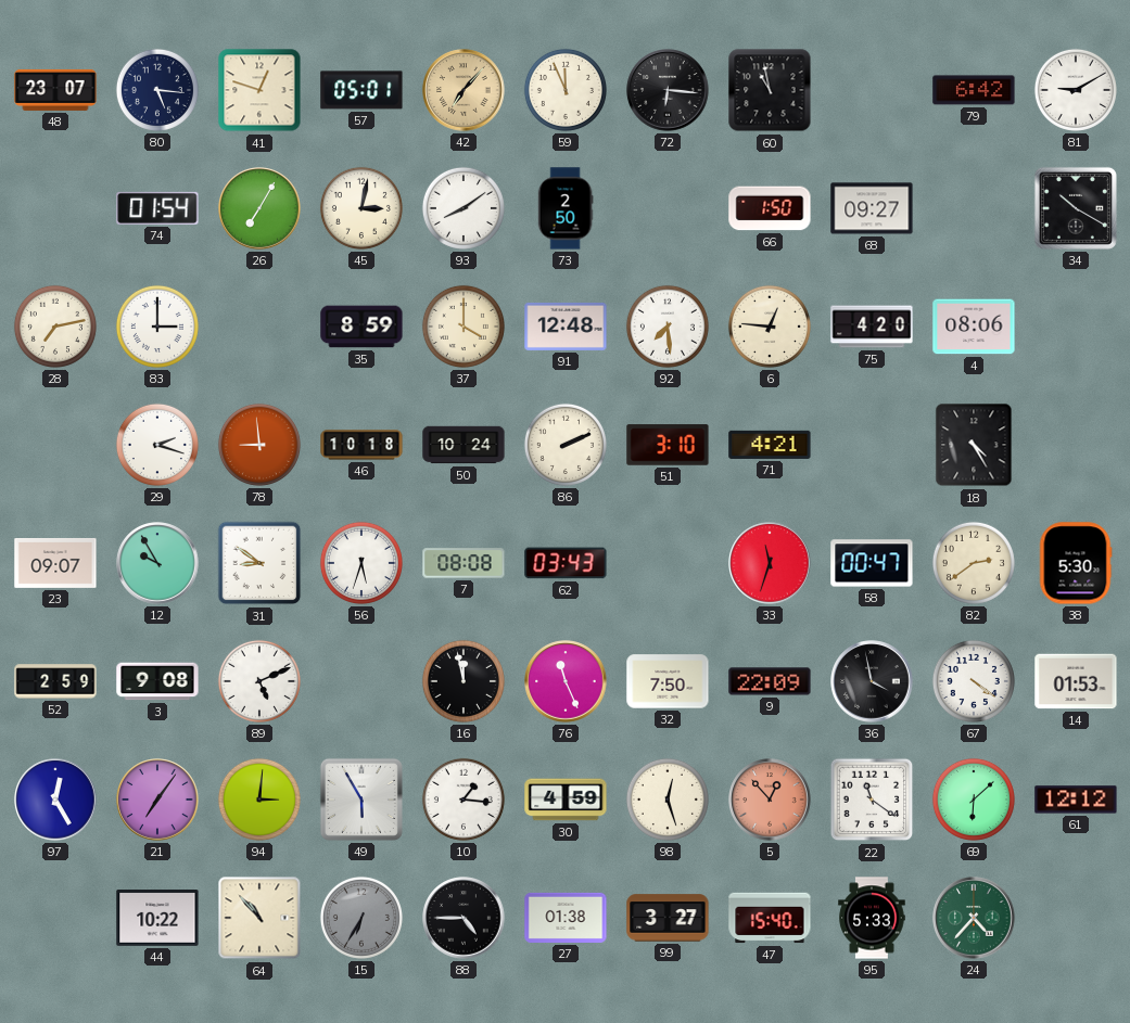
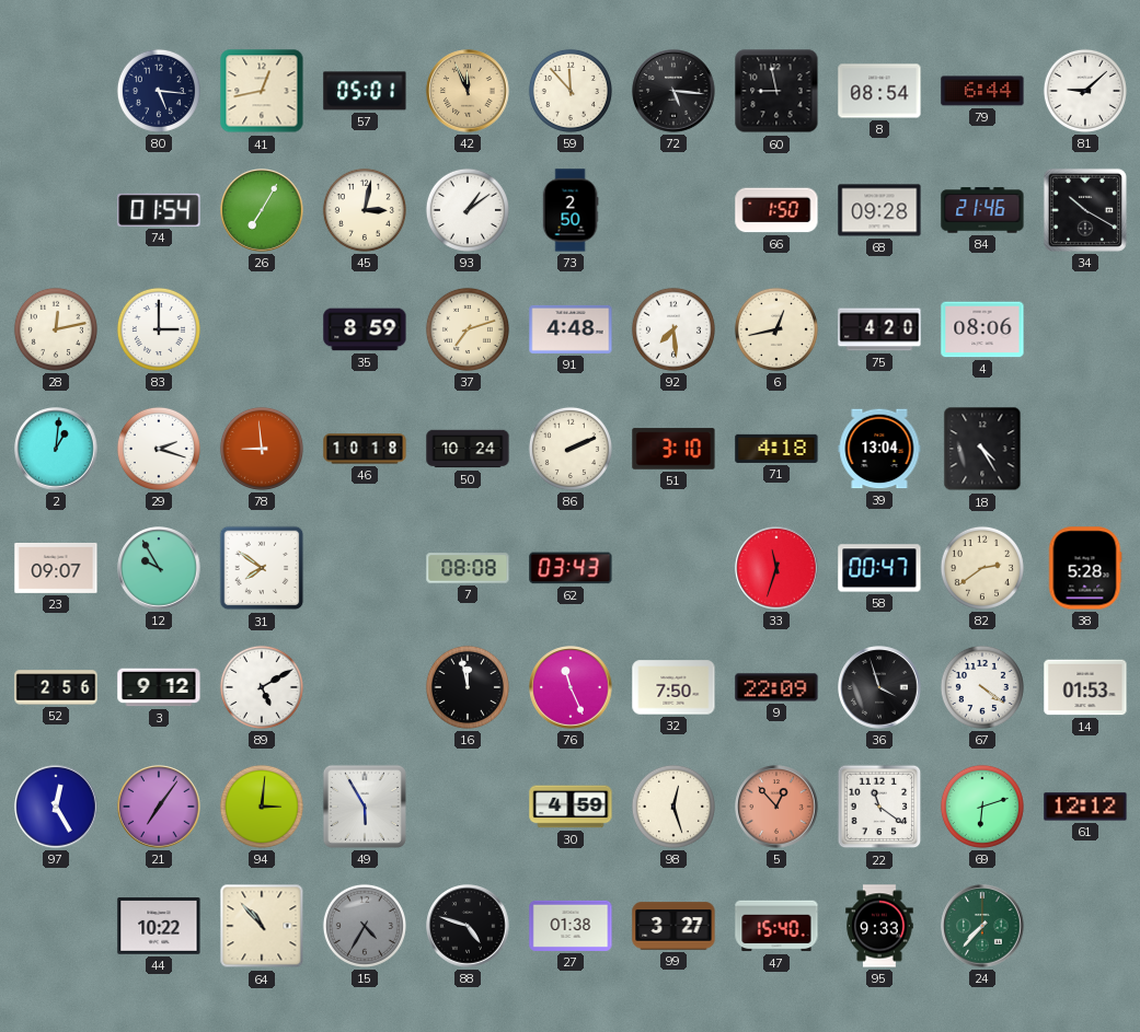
48: 23:07 -> none (55, 90)
41: 12:48 -> 12:43 (262, 91)
42: 7:07 -> 11:56 (468, 91)
59: 11:56 -> 11:53 (571, 91)
72: 6:16 -> 5:16 (673, 91)
60: 10:58 -> 8:58 (776, 91)
8: none -> 08:54 (879, 91)
79: 6:42 -> 6:44 (982, 91)
81: 9:10 -> 9:08 (1085, 91)
93: 8:09 -> 1:09 (468, 210)
68: 09:27 -> 09:28 (879, 210)
84: none -> 21:46 (982, 210)
28: 7:13 -> 12:13 (56, 329)
37: 4:00 -> 7:12 (468, 329)
91: 12:48 -> 4:48 (571, 329)
6: 12:46 -> 12:43 (776, 329)
2: none -> 1:01 (56, 449)
71: 4:21 -> 4:18 (776, 449)
39: none -> 13:04 (879, 449)
31: 8:51 -> 7:51 (262, 568)
56: 5:33 -> none (361, 563)
38: 5:30 -> 5:28 (1085, 568)
52: 2:59 -> 2:56 (56, 687)
3: 9:08 -> 9:12 (159, 687)
89: 5:11 -> 5:10 (262, 687)
36: 3:58 -> 3:57 (879, 687)
10: 1:16 -> none (464, 800)
69: 6:08 -> 6:12 (982, 807)
15: 6:35 -> 4:35 (365, 926)
88: 4:45 -> 4:48 (468, 926)
95: 5:33 -> 9:33 (879, 926)
24: 4:37 -> 7:37 (982, 926)
